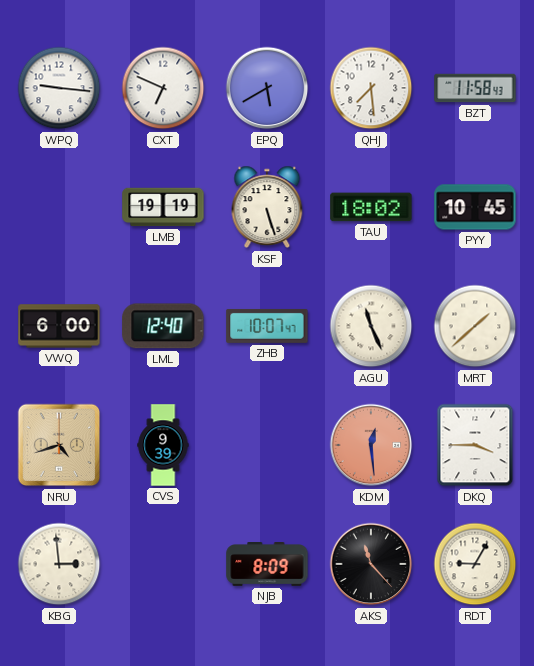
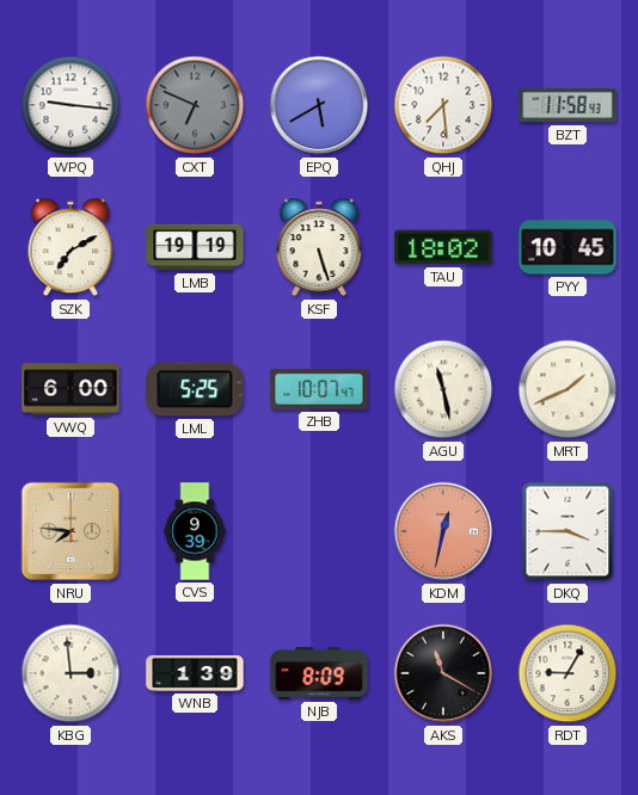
CXT dial: white -> grey (195, 105)
SZK: none -> 7:10 (70, 247)
LML: 12:40 -> 5:25 (195, 389)
AGU: 11:26 -> 11:28 (443, 389)
MRT: 1:38 -> 1:41 (568, 389)
NRU: 4:42 -> 7:46 (70, 531)
KDM: 12:29 -> 12:32 (443, 531)
WNB: none -> 1:39 (195, 674)
AKS: 11:23 -> 11:20 (443, 673)
